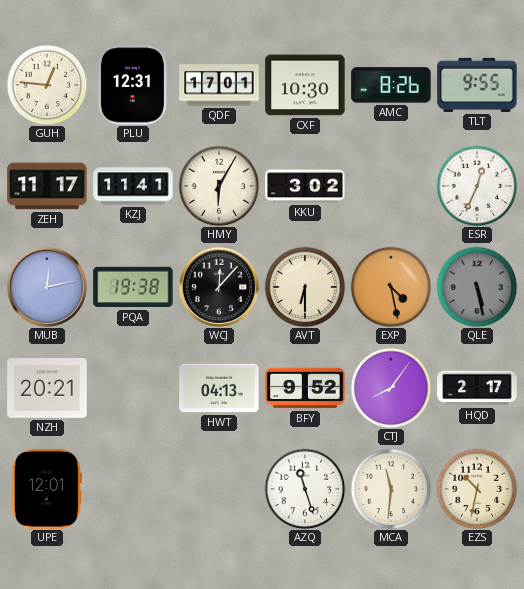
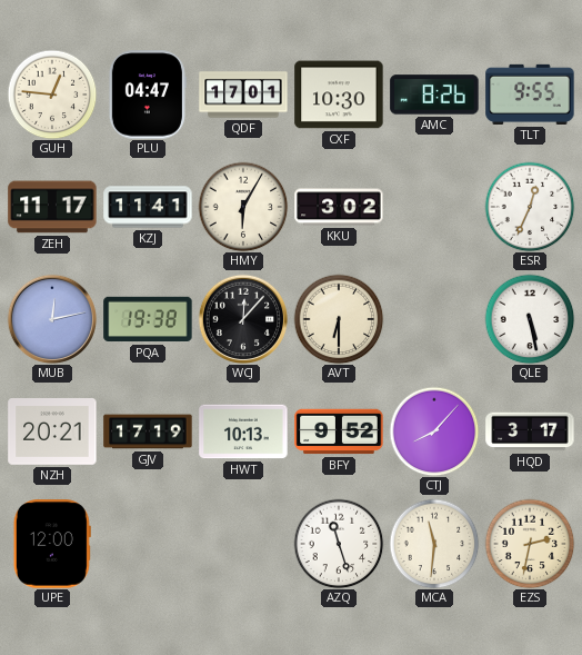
PLU: 12:31 -> 04:47 (148, 95)
EXP: 4:28 -> none (391, 287)
QLE dial: grey -> white (530, 319)
GJV: none -> 17:19 (148, 431)
HWT: 04:13 -> 10:13 (243, 431)
CTJ: 8:06 -> 8:07 (434, 431)
HQD: 2:17 -> 3:17 (530, 431)
UPE: 12:01 -> 12:00 (52, 544)
EZS: 10:32 -> 2:32 (530, 544)
